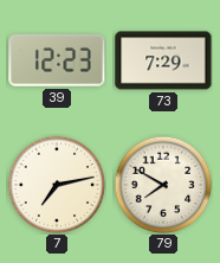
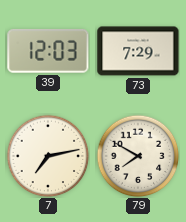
39: 12:23 -> 12:03 (48, 51)
